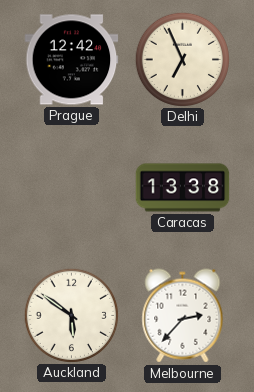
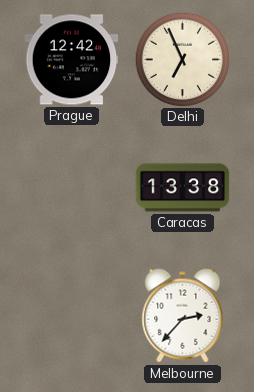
Auckland: 5:51 -> none (71, 315)
